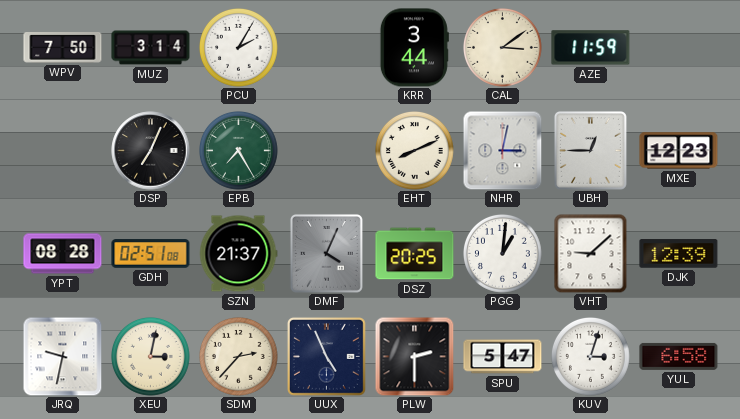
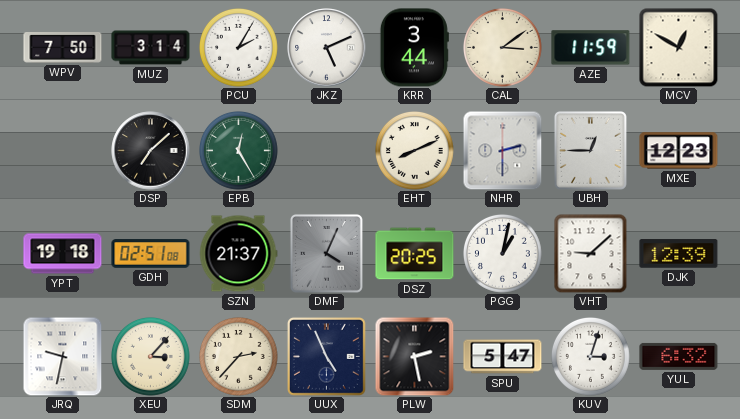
JKZ: none -> 5:11 (327, 48)
MCV: none -> 12:50 (679, 48)
DSP: 7:04 -> 7:08 (151, 151)
EPB: 7:25 -> 12:25 (239, 151)
NHR: 3:02 -> 2:30 (502, 150)
YPT: 08:28 -> 19:18 (63, 254)
PGG: 1:01 -> 1:02 (503, 254)
XEU: 3:02 -> 3:07 (151, 357)
PLW: 2:30 -> 2:28 (414, 356)
YUL: 6:58 -> 6:32 (679, 356)
